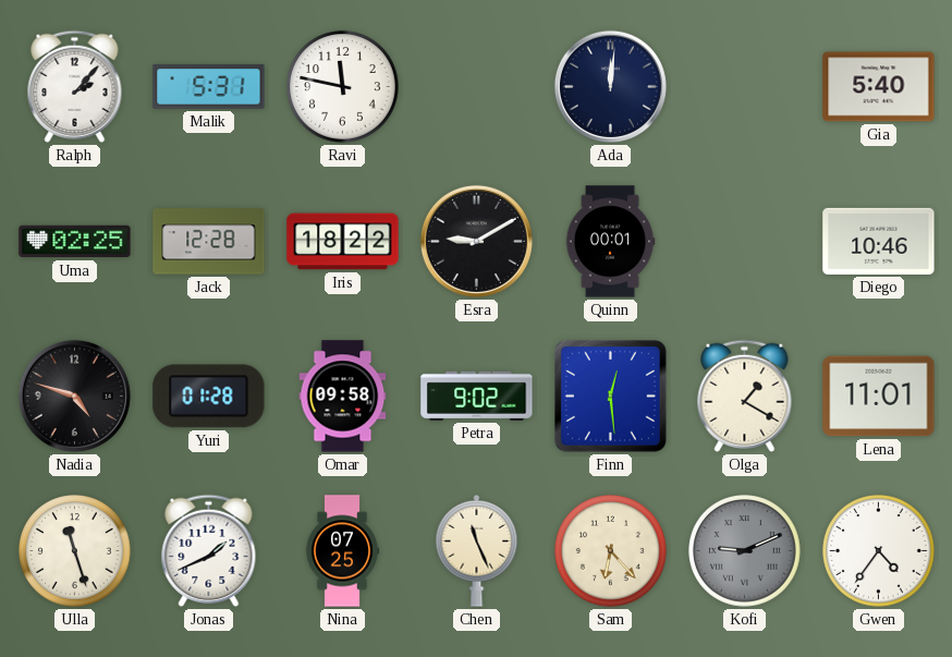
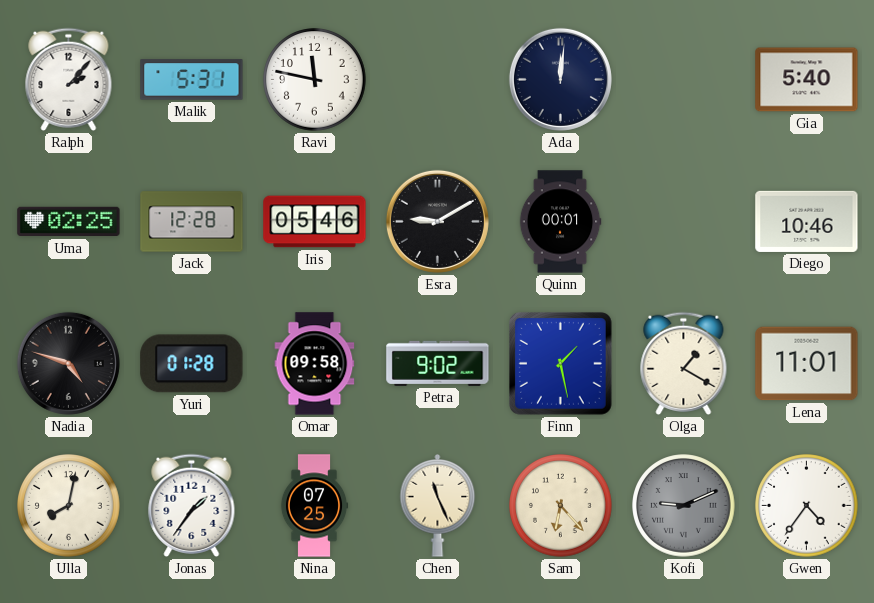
Iris: 18:22 -> 05:46 (315, 222)
Finn: 12:29 -> 1:28 (561, 364)
Ulla: 11:27 -> 8:02 (69, 506)
Jonas: 1:41 -> 1:36 (192, 505)
